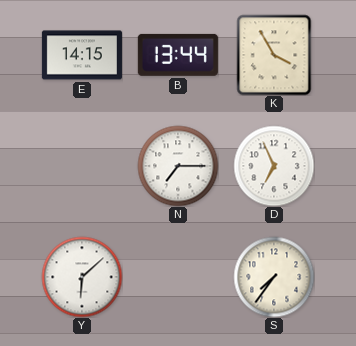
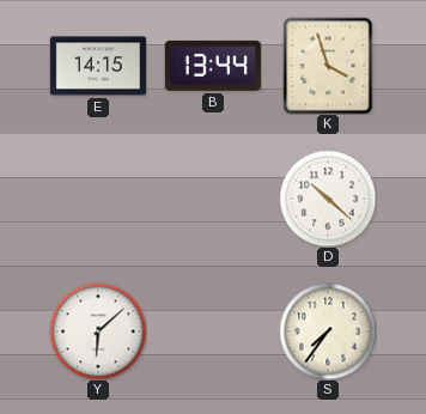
K: 3:55 -> 3:57 (328, 66)
N: 7:15 -> none (178, 166)
D: 6:56 -> 10:22 (328, 199)
